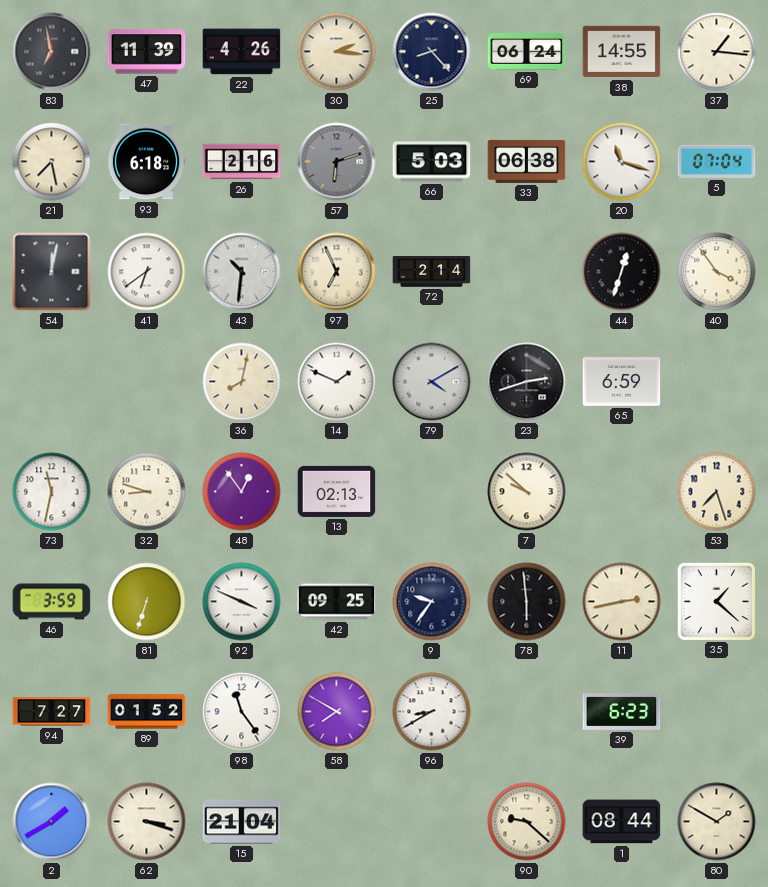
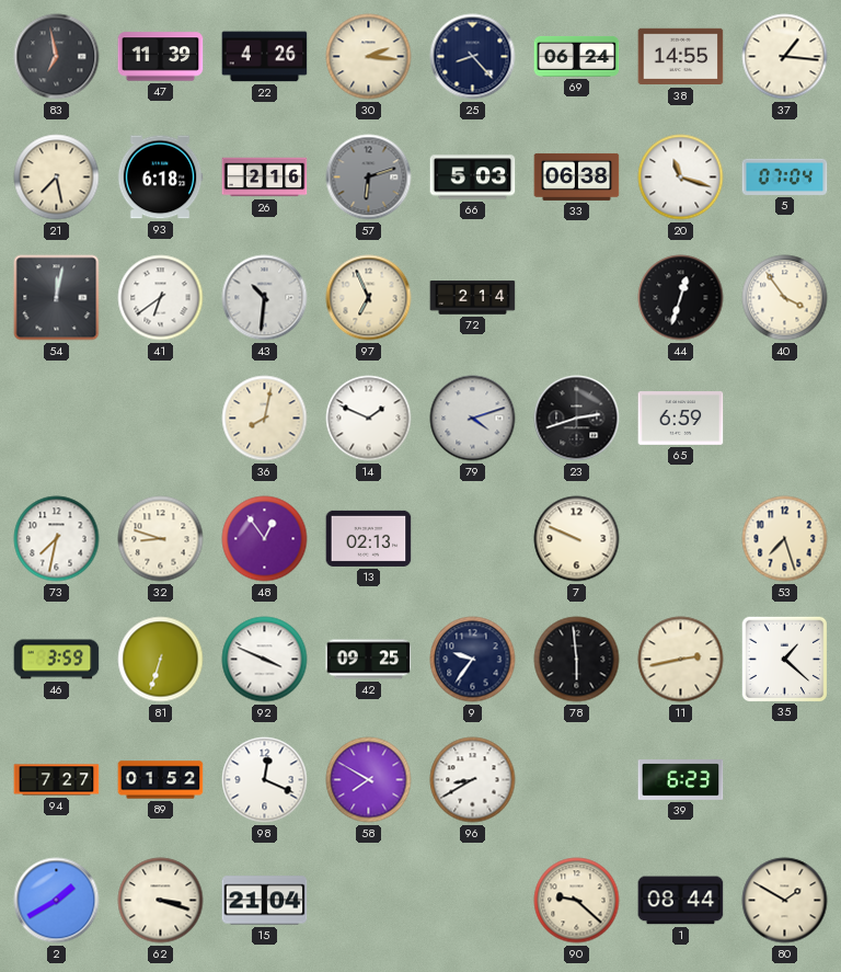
79: 4:10 -> 4:12 (473, 419)
73: 11:32 -> 7:32 (57, 539)
7: 9:52 -> 9:49 (577, 539)
98: 11:24 -> 12:19 (265, 780)
